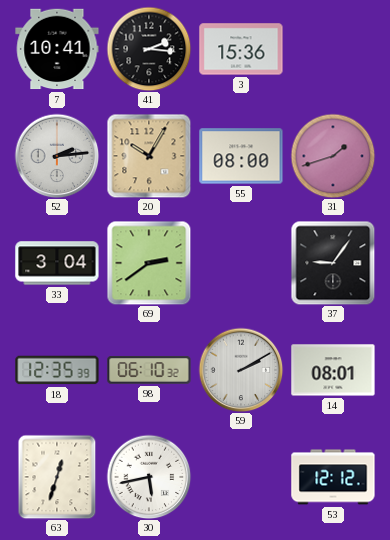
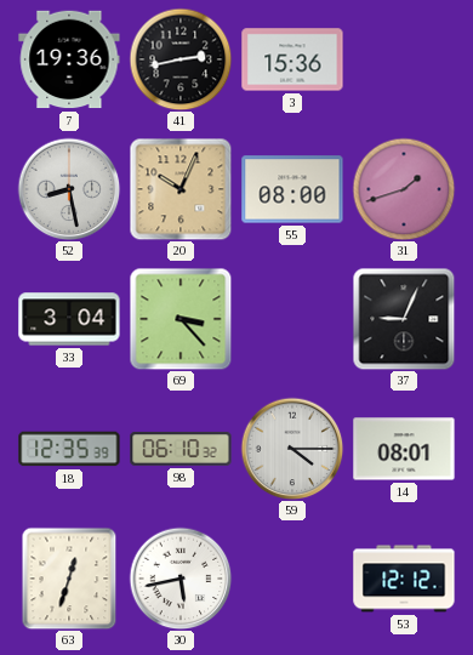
7: 10:41 -> 19:36 (69, 59)
41: 2:16 -> 2:43 (181, 59)
52: 2:14 -> 8:28 (69, 189)
20: 10:05 -> 10:04 (181, 189)
69: 2:39 -> 3:23 (181, 319)
37: 9:06 -> 9:04 (404, 319)
59: 2:10 -> 4:15 (292, 449)
